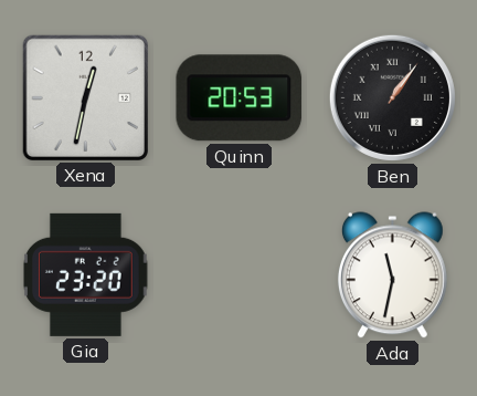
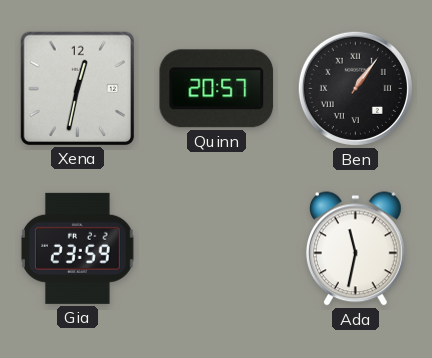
Quinn: 20:53 -> 20:57 (217, 89)
Gia: 23:20 -> 23:59 (78, 248)
